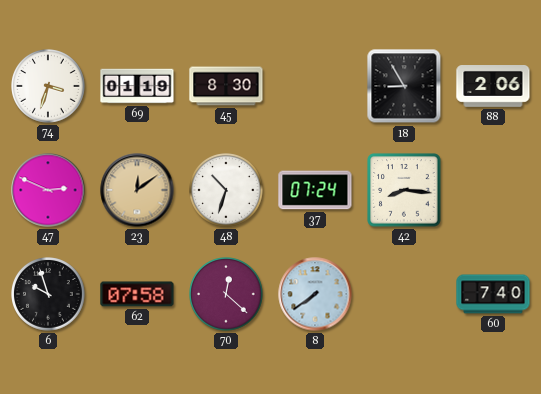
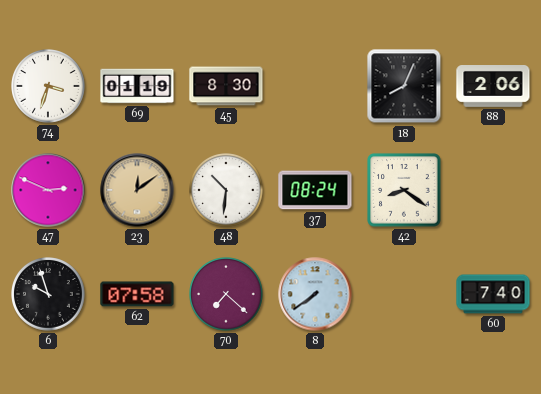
18: 8:55 -> 8:04 (404, 86)
48: 10:33 -> 10:31 (226, 190)
37: 07:24 -> 08:24 (315, 190)
42: 8:16 -> 8:21 (404, 190)
70: 12:22 -> 7:22 (226, 294)
